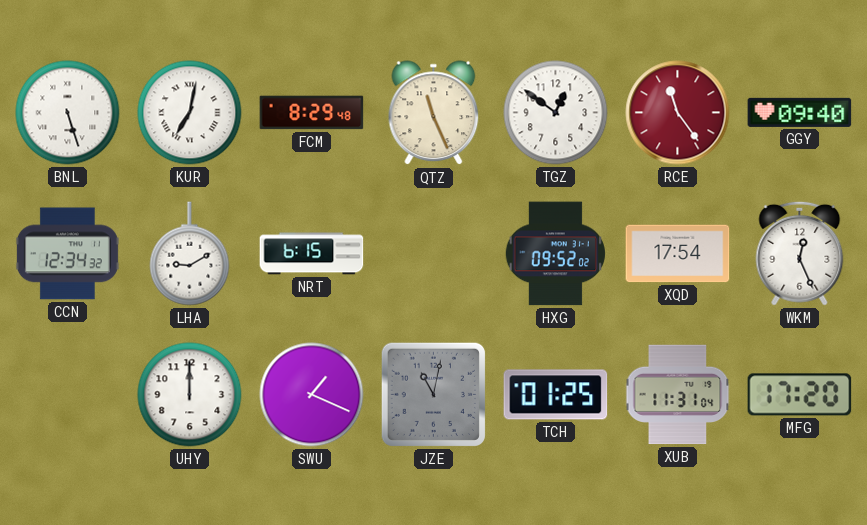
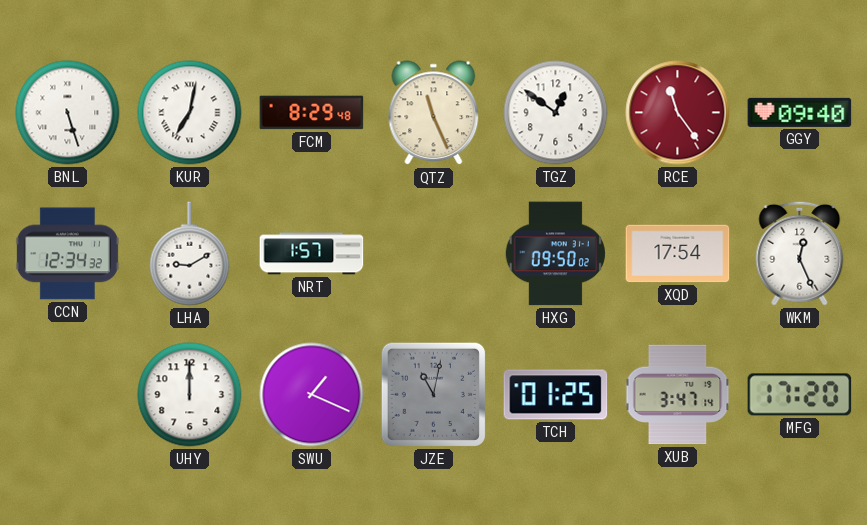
NRT: 6:15 -> 1:57 (312, 254)
HXG: 09:52 -> 09:50 (555, 254)
XUB: 11:31 -> 3:47 (678, 395)
